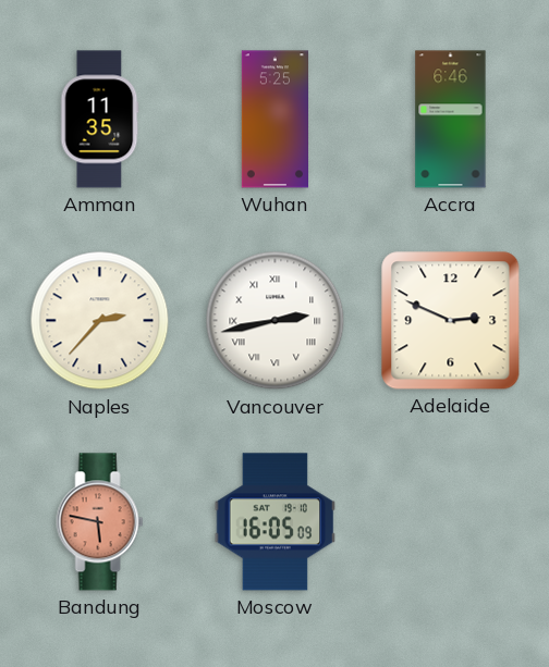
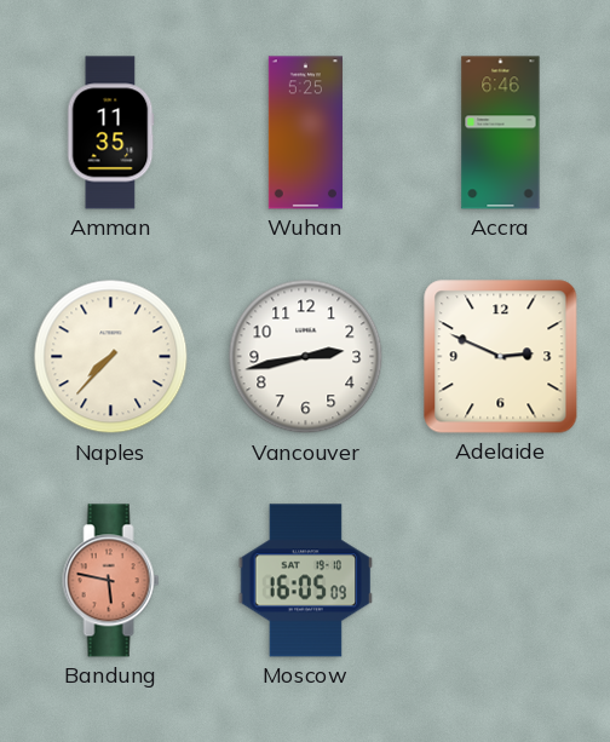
Naples: 2:37 -> 7:37 (111, 357)
Vancouver numerals: Roman -> Arabic (306, 357)
